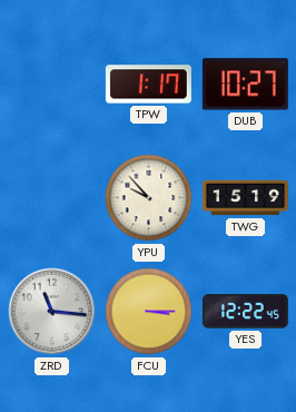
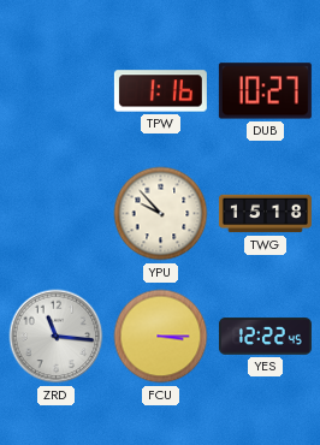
TPW: 1:17 -> 1:16 (160, 91)
TWG: 15:19 -> 15:18 (265, 214)
